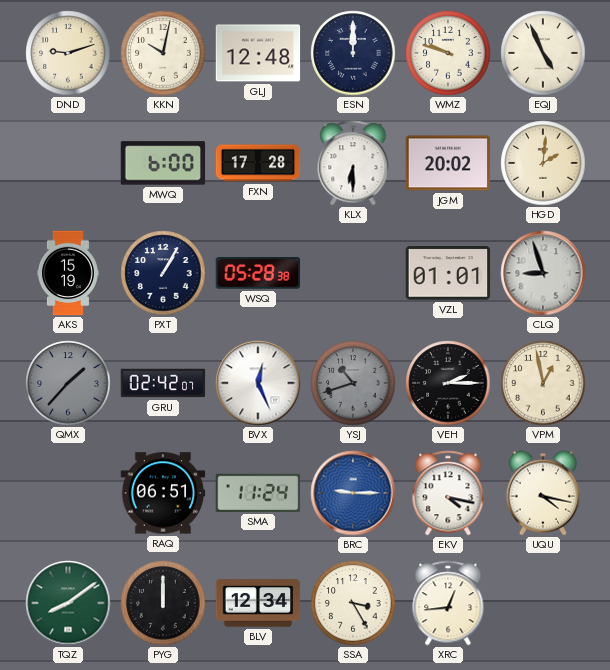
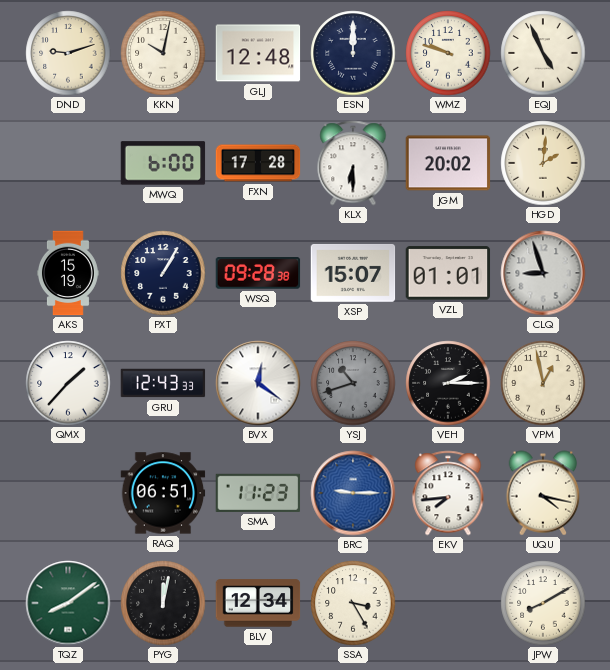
WSQ: 05:28 -> 09:28 (258, 273)
XSP: none -> 15:07 (353, 273)
QMX dial: grey -> white (68, 383)
GRU: 02:42 -> 12:43 (163, 383)
BVX: 12:26 -> 12:21 (258, 383)
SMA: 11:24 -> 11:23 (258, 493)
EKV: 4:17 -> 7:44 (448, 493)
PYG: 12:00 -> 12:02 (163, 603)
XRC: 12:44 -> none (448, 603)
JPW: none -> 8:10 (543, 603)
